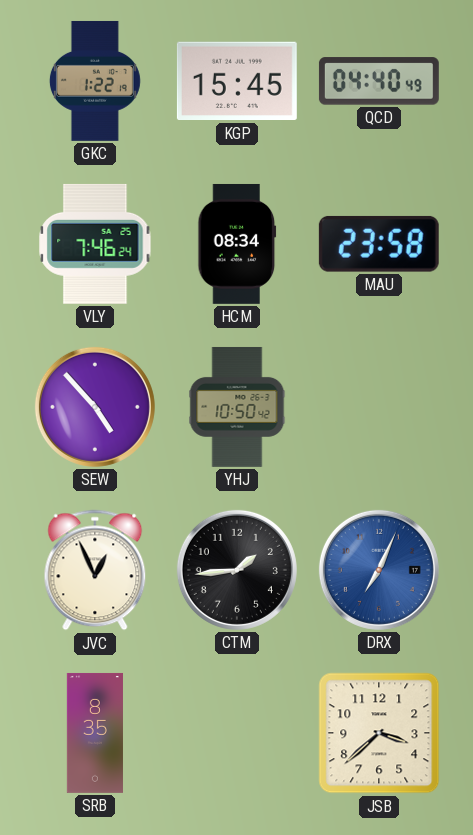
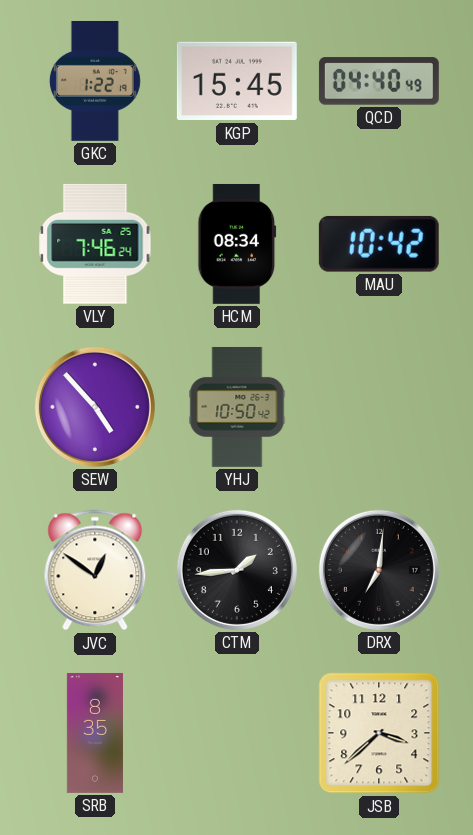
MAU: 23:58 -> 10:42 (379, 244)
JVC: 12:56 -> 12:51 (95, 570)
DRX: 7:04 -> 7:01 (379, 570)
DRX dial: blue -> black (379, 570)
